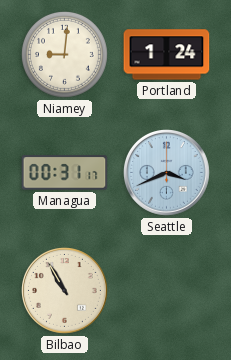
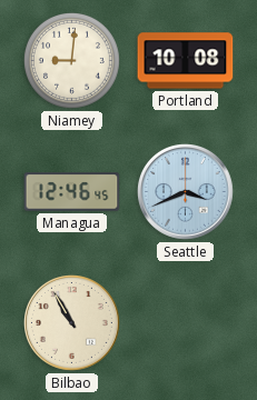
Portland: 1:24 -> 10:08 (186, 61)
Managua: 00:31 -> 12:46 (72, 192)
